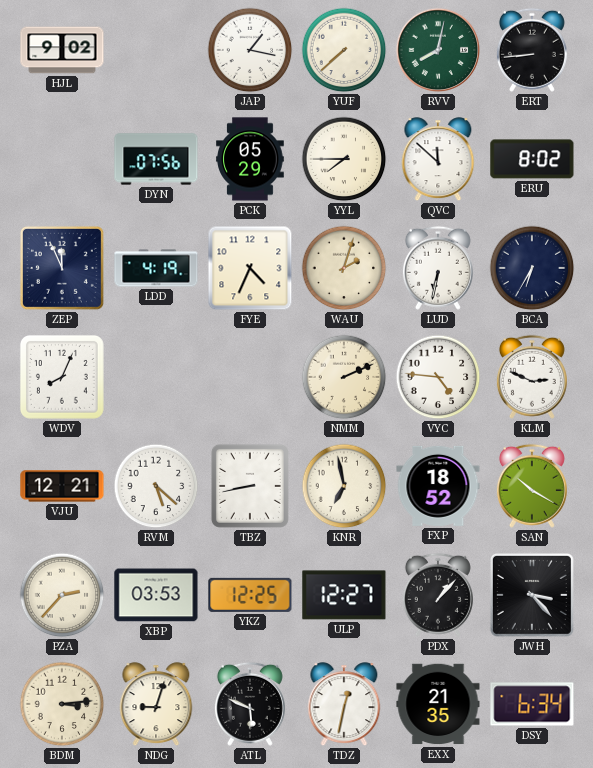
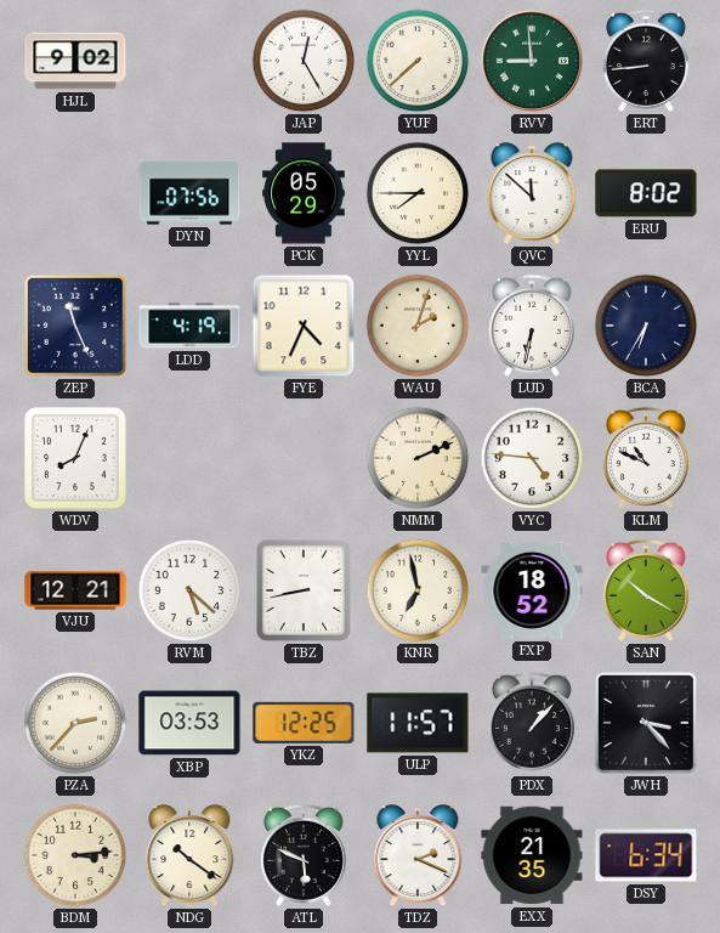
JAP: 1:17 -> 12:25 (304, 61)
RVV: 8:02 -> 8:59 (532, 61)
ZEP: 11:56 -> 11:26 (75, 326)
KLM: 2:49 -> 10:49 (646, 458)
ULP: 12:27 -> 11:57 (418, 723)
NDG: 9:03 -> 10:21 (189, 856)
TDZ: 12:32 -> 2:19 (418, 856)
